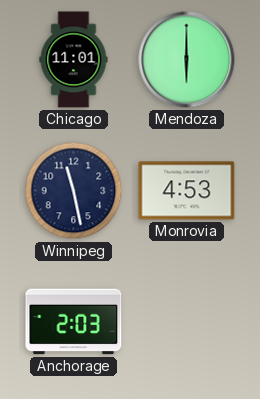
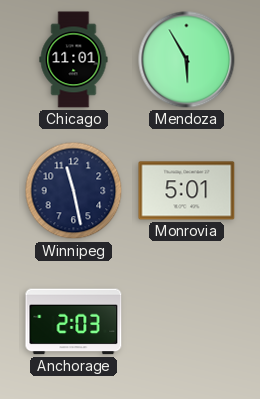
Mendoza: 6:00 -> 5:55 (187, 60)
Monrovia: 4:53 -> 5:01 (187, 191)
